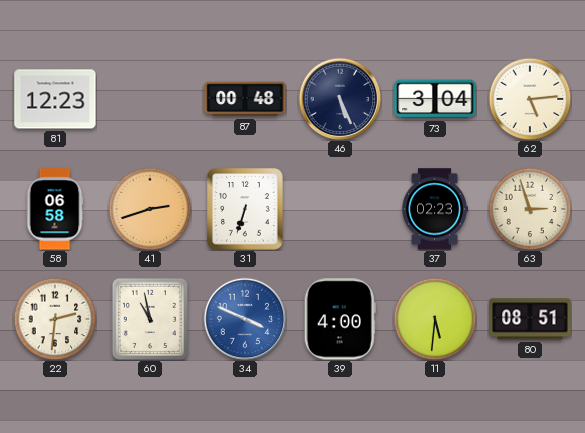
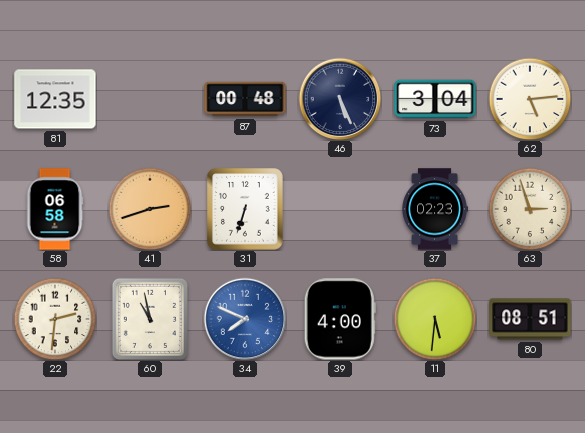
81: 12:23 -> 12:35 (55, 99)
34: 3:49 -> 7:49 (245, 319)
